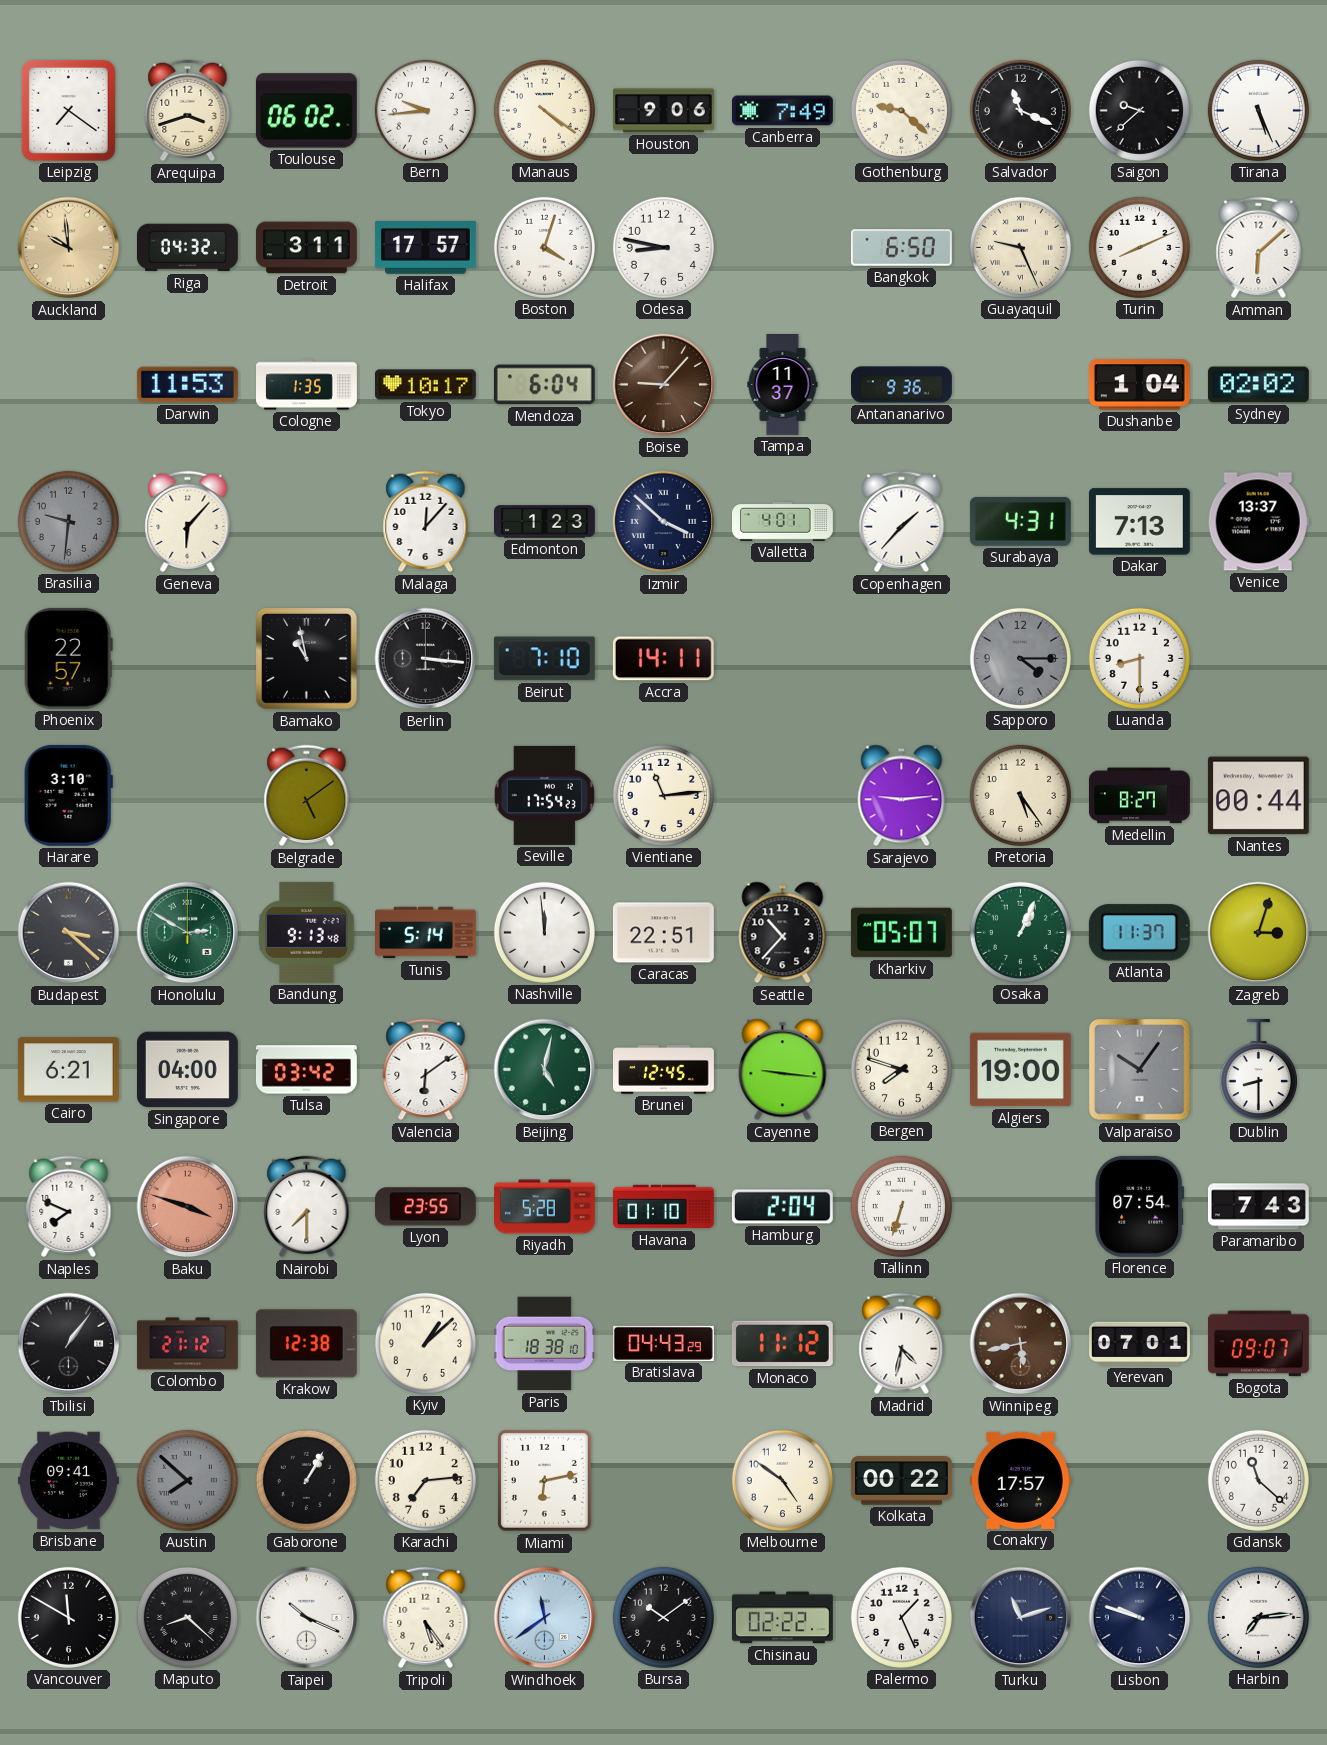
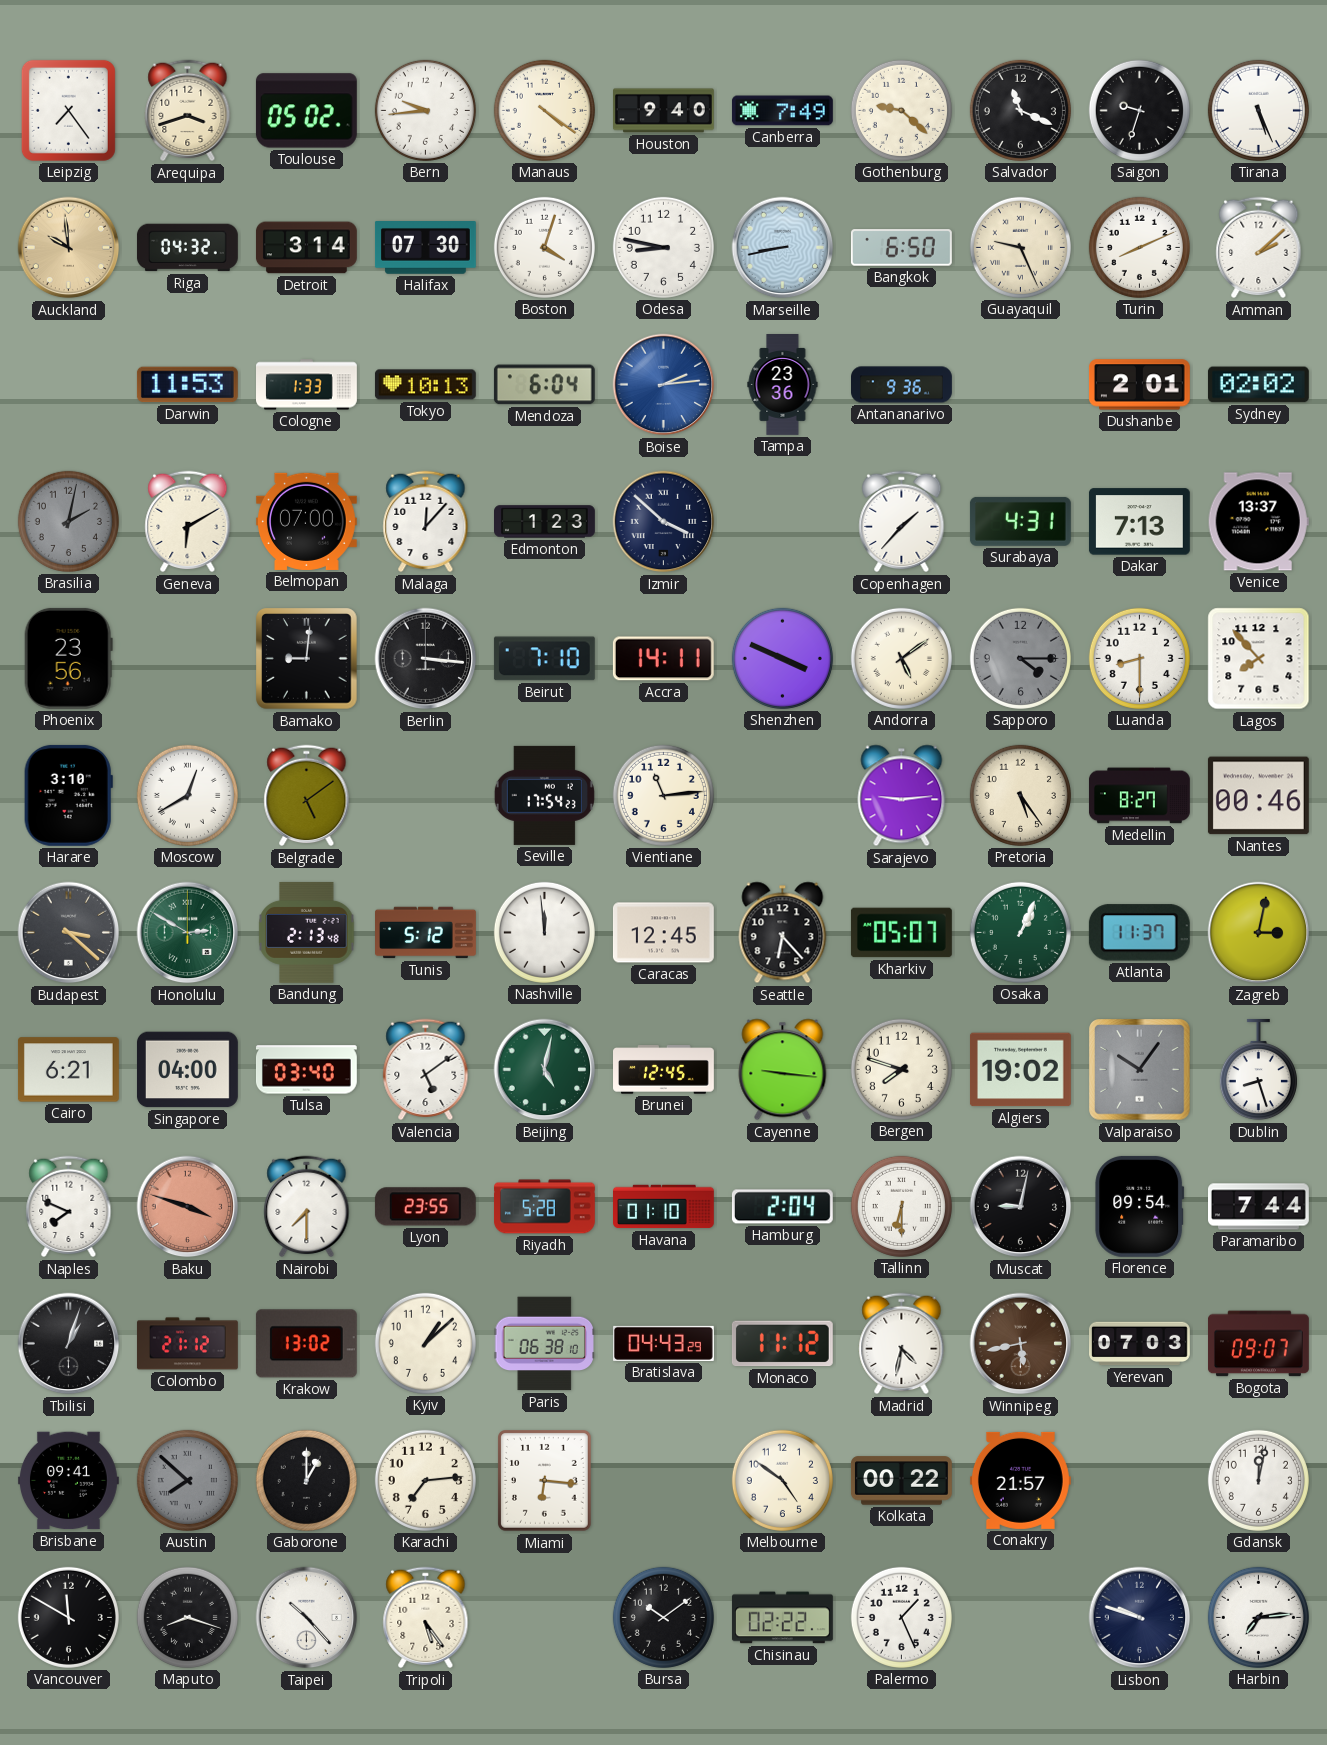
Leipzig: 7:21 -> 7:24 (68, 110)
Toulouse: 06:02 -> 05:02 (306, 111)
Houston: 9:06 -> 9:40 (664, 111)
Saigon: 9:38 -> 9:33 (1139, 110)
Detroit: 3:11 -> 3:14 (306, 248)
Halifax: 17:57 -> 07:30 (425, 248)
Marseille: none -> 8:43 (783, 248)
Amman: 6:08 -> 2:08 (1259, 248)
Cologne: 1:35 -> 1:33 (307, 385)
Tokyo: 10:17 -> 10:13 (425, 385)
Boise: 9:07 -> 2:14 (664, 385)
Boise dial: brown -> blue (664, 385)
Tampa: 11:37 -> 23:36 (783, 385)
Dushanbe: 1:04 -> 2:01 (1139, 385)
Brasilia: 9:31 -> 2:02 (68, 521)
Geneva: 6:07 -> 6:10 (188, 522)
Belmopan: none -> 07:00 (306, 521)
Valletta: 4:01 -> none (783, 521)
Phoenix: 22:57 -> 23:56 (68, 658)
Bamako: 10:58 -> 9:01 (307, 659)
Shenzhen: none -> 3:49 (782, 658)
Andorra: none -> 5:09 (901, 658)
Lagos: none -> 7:53 (1259, 659)
Moscow: none -> 12:40 (187, 795)
Nantes: 00:44 -> 00:46 (1258, 796)
Bandung: 9:13 -> 2:13 (307, 932)
Tunis: 5:14 -> 5:12 (426, 933)
Caracas: 22:51 -> 12:45 (663, 933)
Seattle: 10:37 -> 6:23 (783, 933)
Zagreb: 3:03 -> 3:02 (1259, 933)
Tulsa: 03:42 -> 03:40 (306, 1070)
Valencia: 6:09 -> 5:09 (426, 1070)
Algiers: 19:00 -> 19:02 (1020, 1070)
Dublin: 8:30 -> 8:27 (1258, 1070)
Tallinn: 6:33 -> 6:30 (901, 1206)
Muscat: none -> 9:02 (1021, 1207)
Florence: 07:54 -> 09:54 (1140, 1206)
Paramaribo: 7:43 -> 7:44 (1259, 1207)
Tbilisi: 1:06 -> 1:03 (69, 1344)
Krakow: 12:38 -> 13:02 (306, 1344)
Paris: 18:38 -> 06:38 (545, 1344)
Yerevan: 07:01 -> 07:03 (1140, 1344)
Gaborone: 1:05 -> 1:00 (306, 1480)
Miami: 6:13 -> 6:16 (545, 1481)
Conakry: 17:57 -> 21:57 (1020, 1480)
Gdansk: 11:22 -> 12:02 (1258, 1480)
Maputo: 8:22 -> 8:18 (187, 1617)
Taipei: 10:19 -> 10:23 (307, 1618)
Windhoek: 11:39 -> none (545, 1618)
Turku: 11:12 -> none (1021, 1618)
